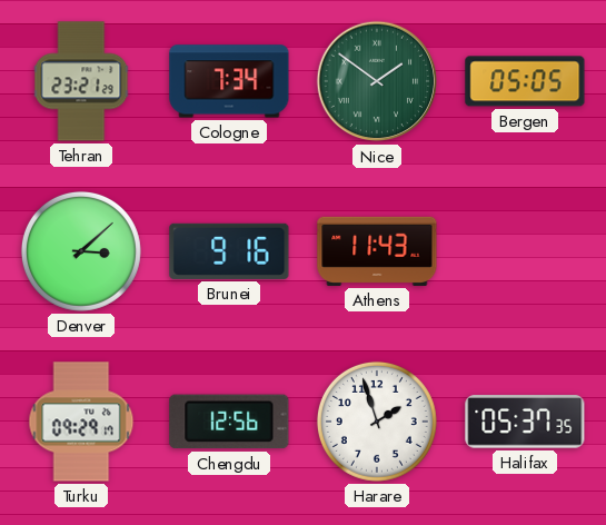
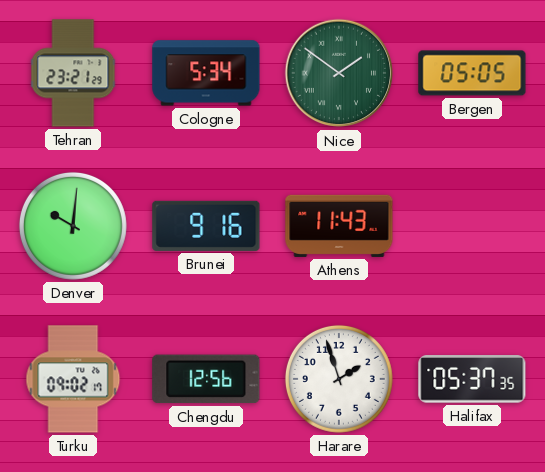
Cologne: 7:34 -> 5:34 (206, 73)
Denver: 3:08 -> 10:01 (73, 226)
Turku: 09:29 -> 09:02 (73, 379)
